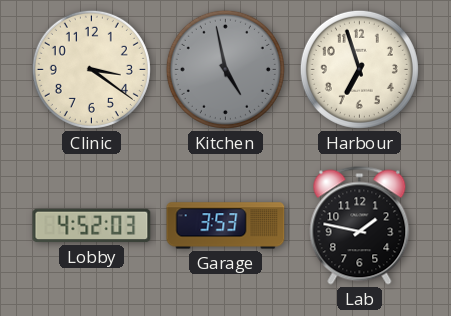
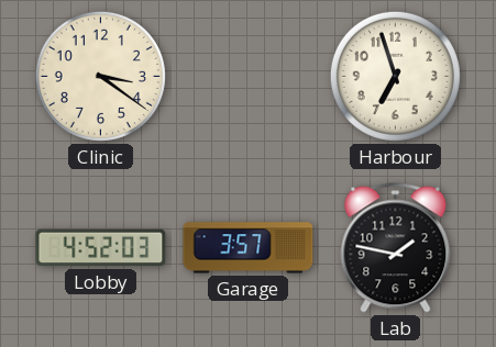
Kitchen: 4:58 -> none (225, 69)
Garage: 3:53 -> 3:57 (249, 248)
